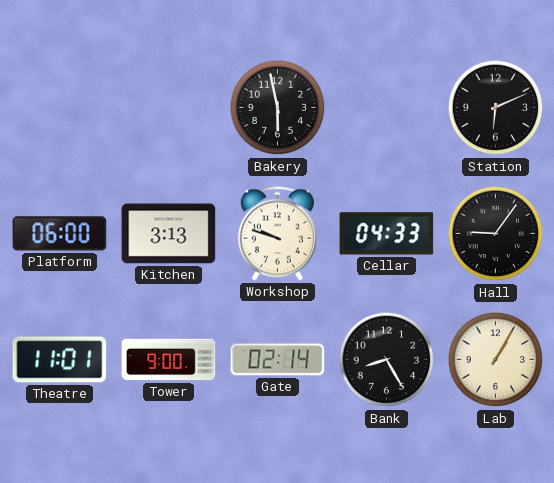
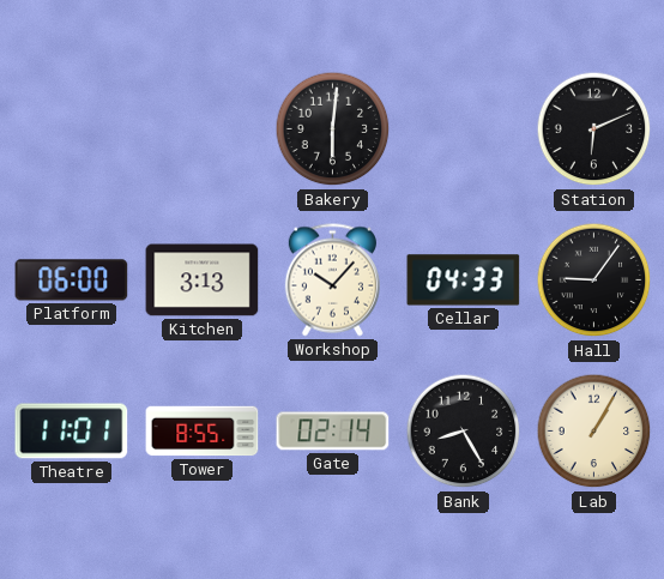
Bakery: 5:58 -> 6:01 (333, 129)
Workshop: 9:48 -> 10:07 (332, 281)
Tower: 9:00 -> 8:55 (203, 432)
